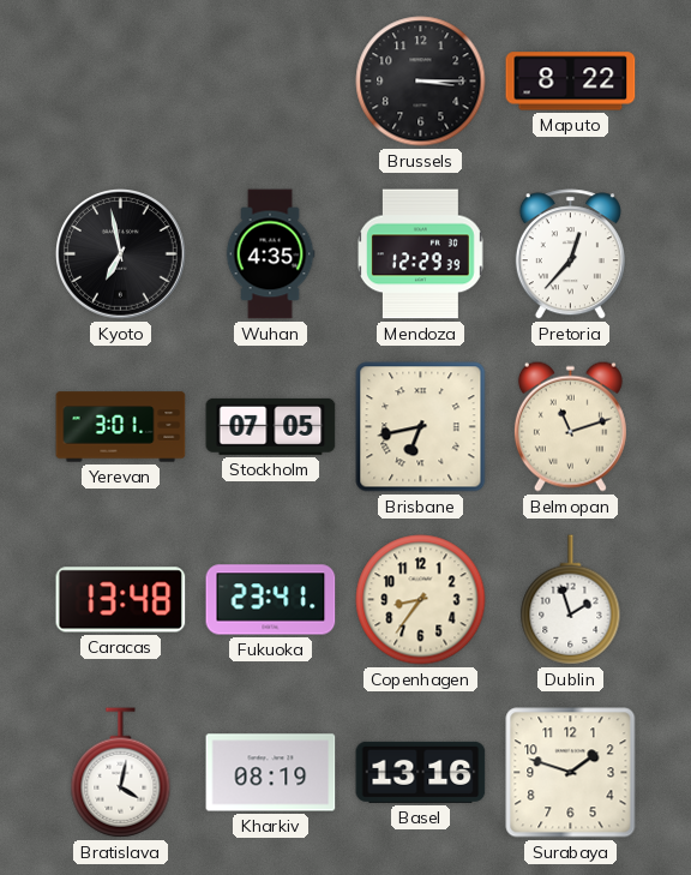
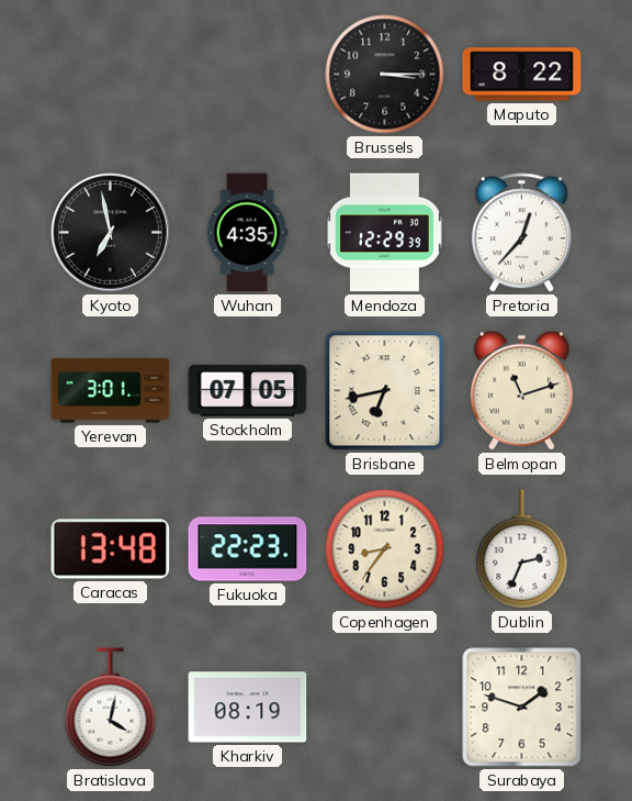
Fukuoka: 23:41 -> 22:23 (248, 549)
Dublin: 1:57 -> 2:34 (522, 549)
Basel: 13:16 -> none (421, 772)
